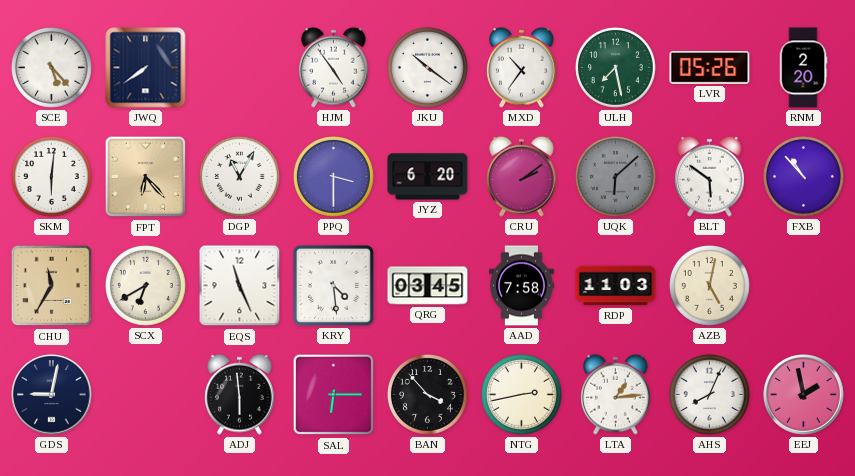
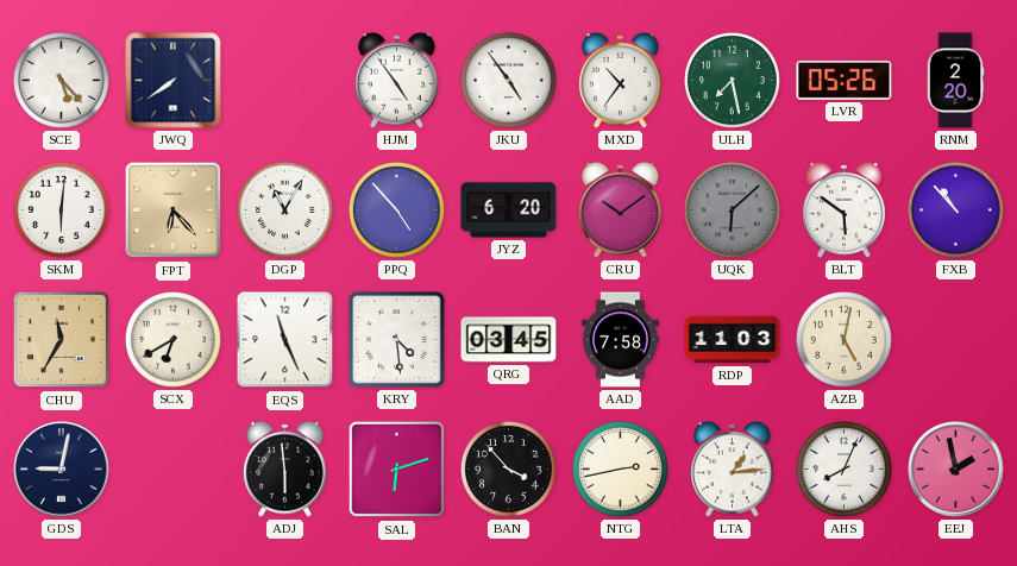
JKU: 10:21 -> 4:54 (509, 81)
PPQ: 3:30 -> 4:53 (397, 210)
CRU: 2:09 -> 10:09 (621, 209)
SAL: 6:15 -> 6:12 (397, 470)
